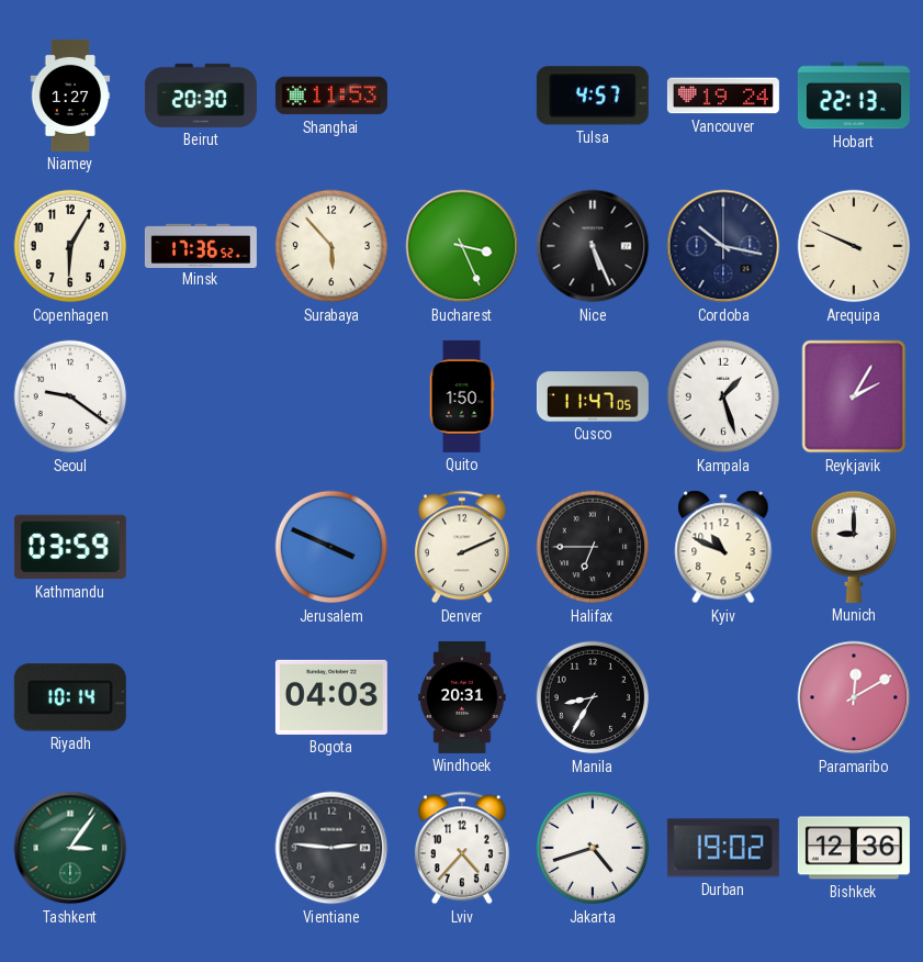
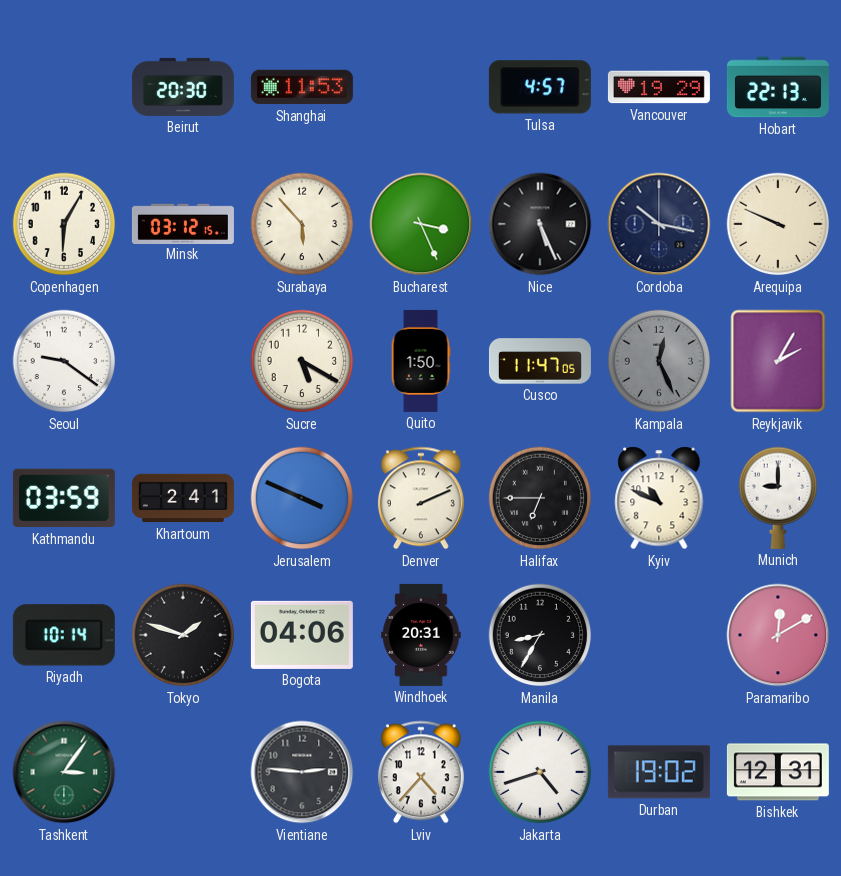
Niamey: 1:27 -> none (70, 96)
Vancouver: 19:24 -> 19:29 (659, 87)
Minsk: 17:36 -> 03:12 (183, 223)
Sucre: none -> 5:20 (302, 361)
Kampala: 1:27 -> 12:26 (659, 361)
Kampala dial: white -> grey (659, 361)
Khartoum: none -> 2:41 (183, 498)
Tokyo: none -> 1:48 (183, 635)
Bogota: 04:03 -> 04:06 (302, 635)
Bishkek: 12:36 -> 12:31 (778, 772)
